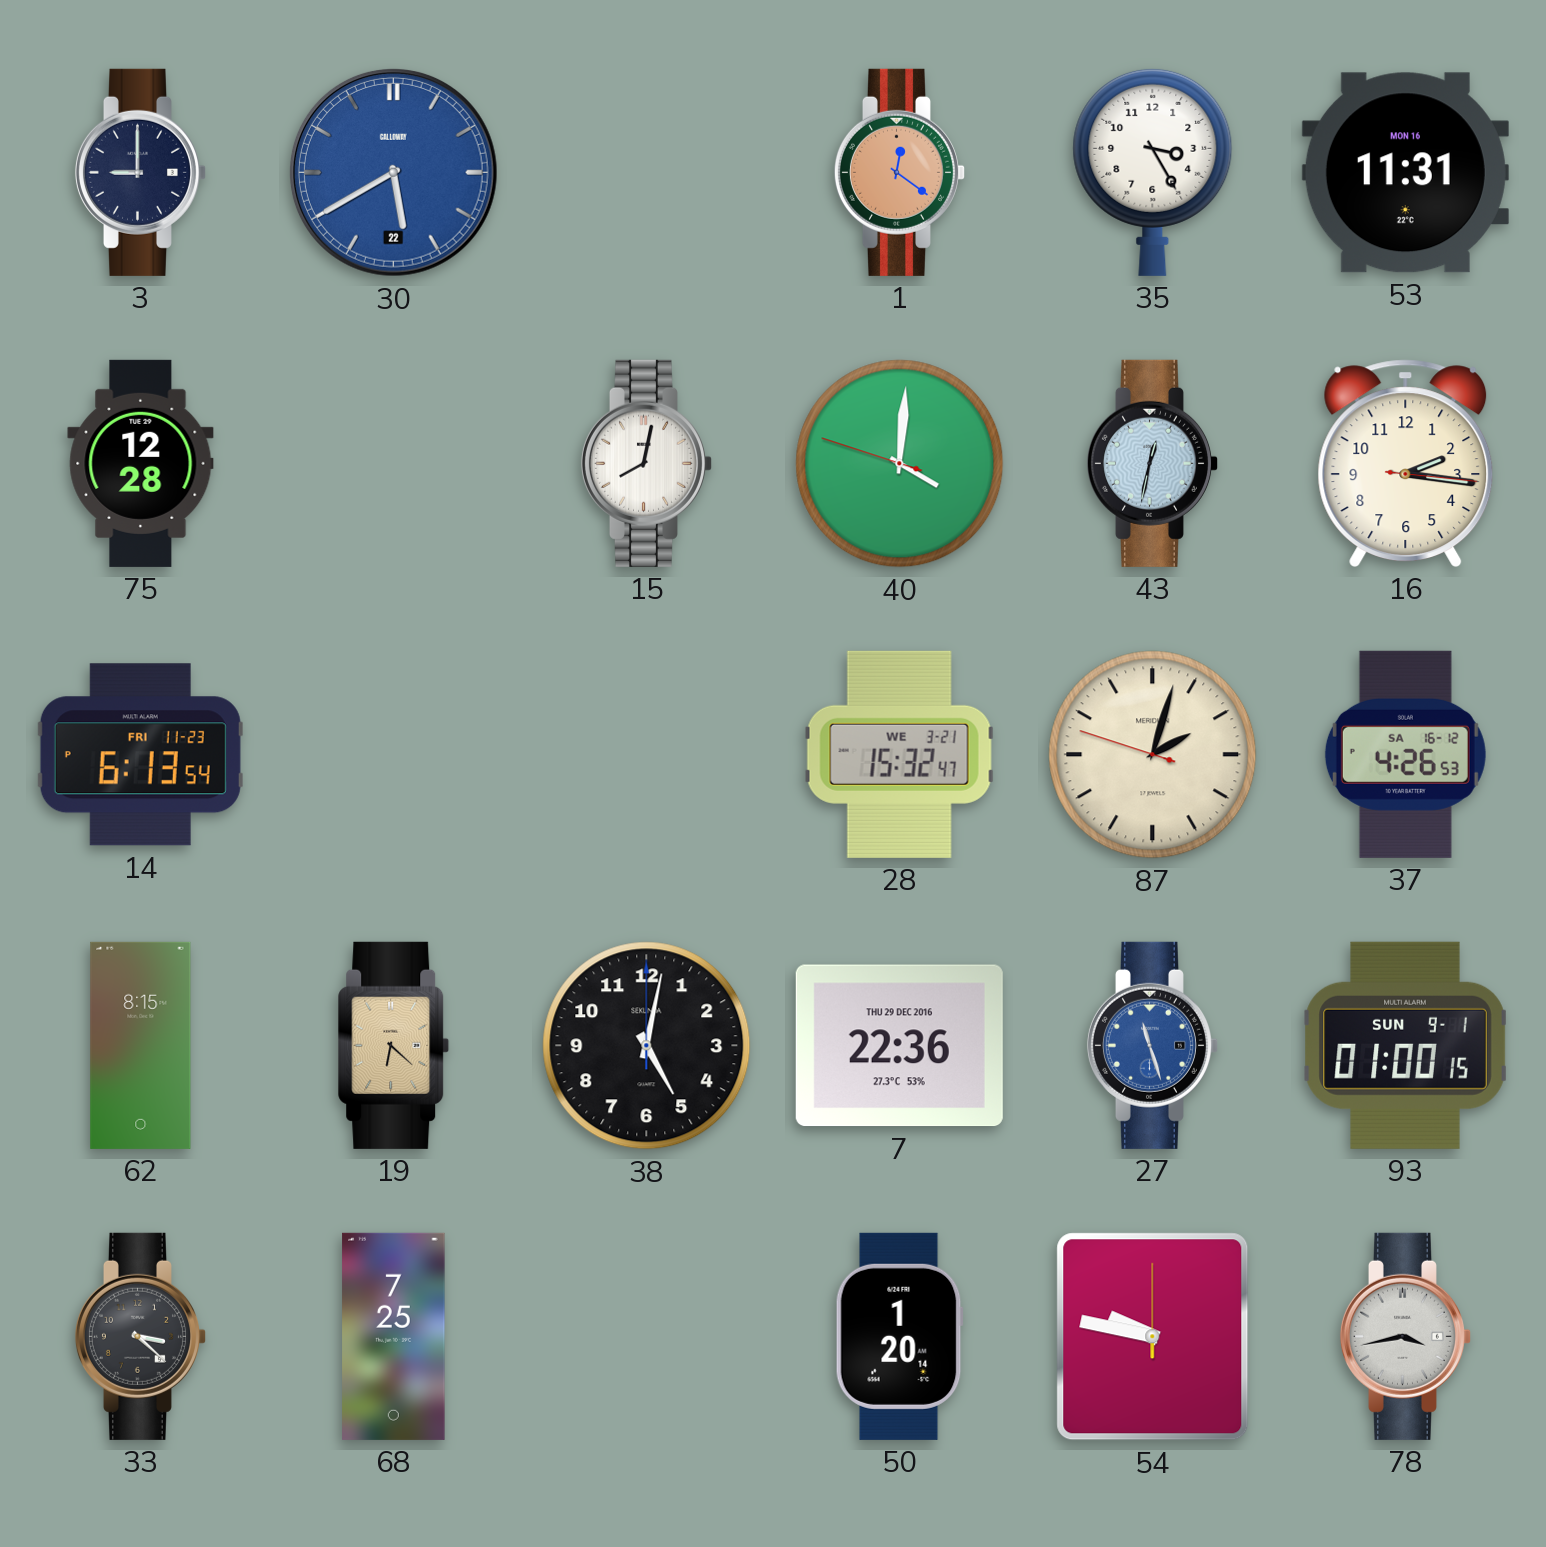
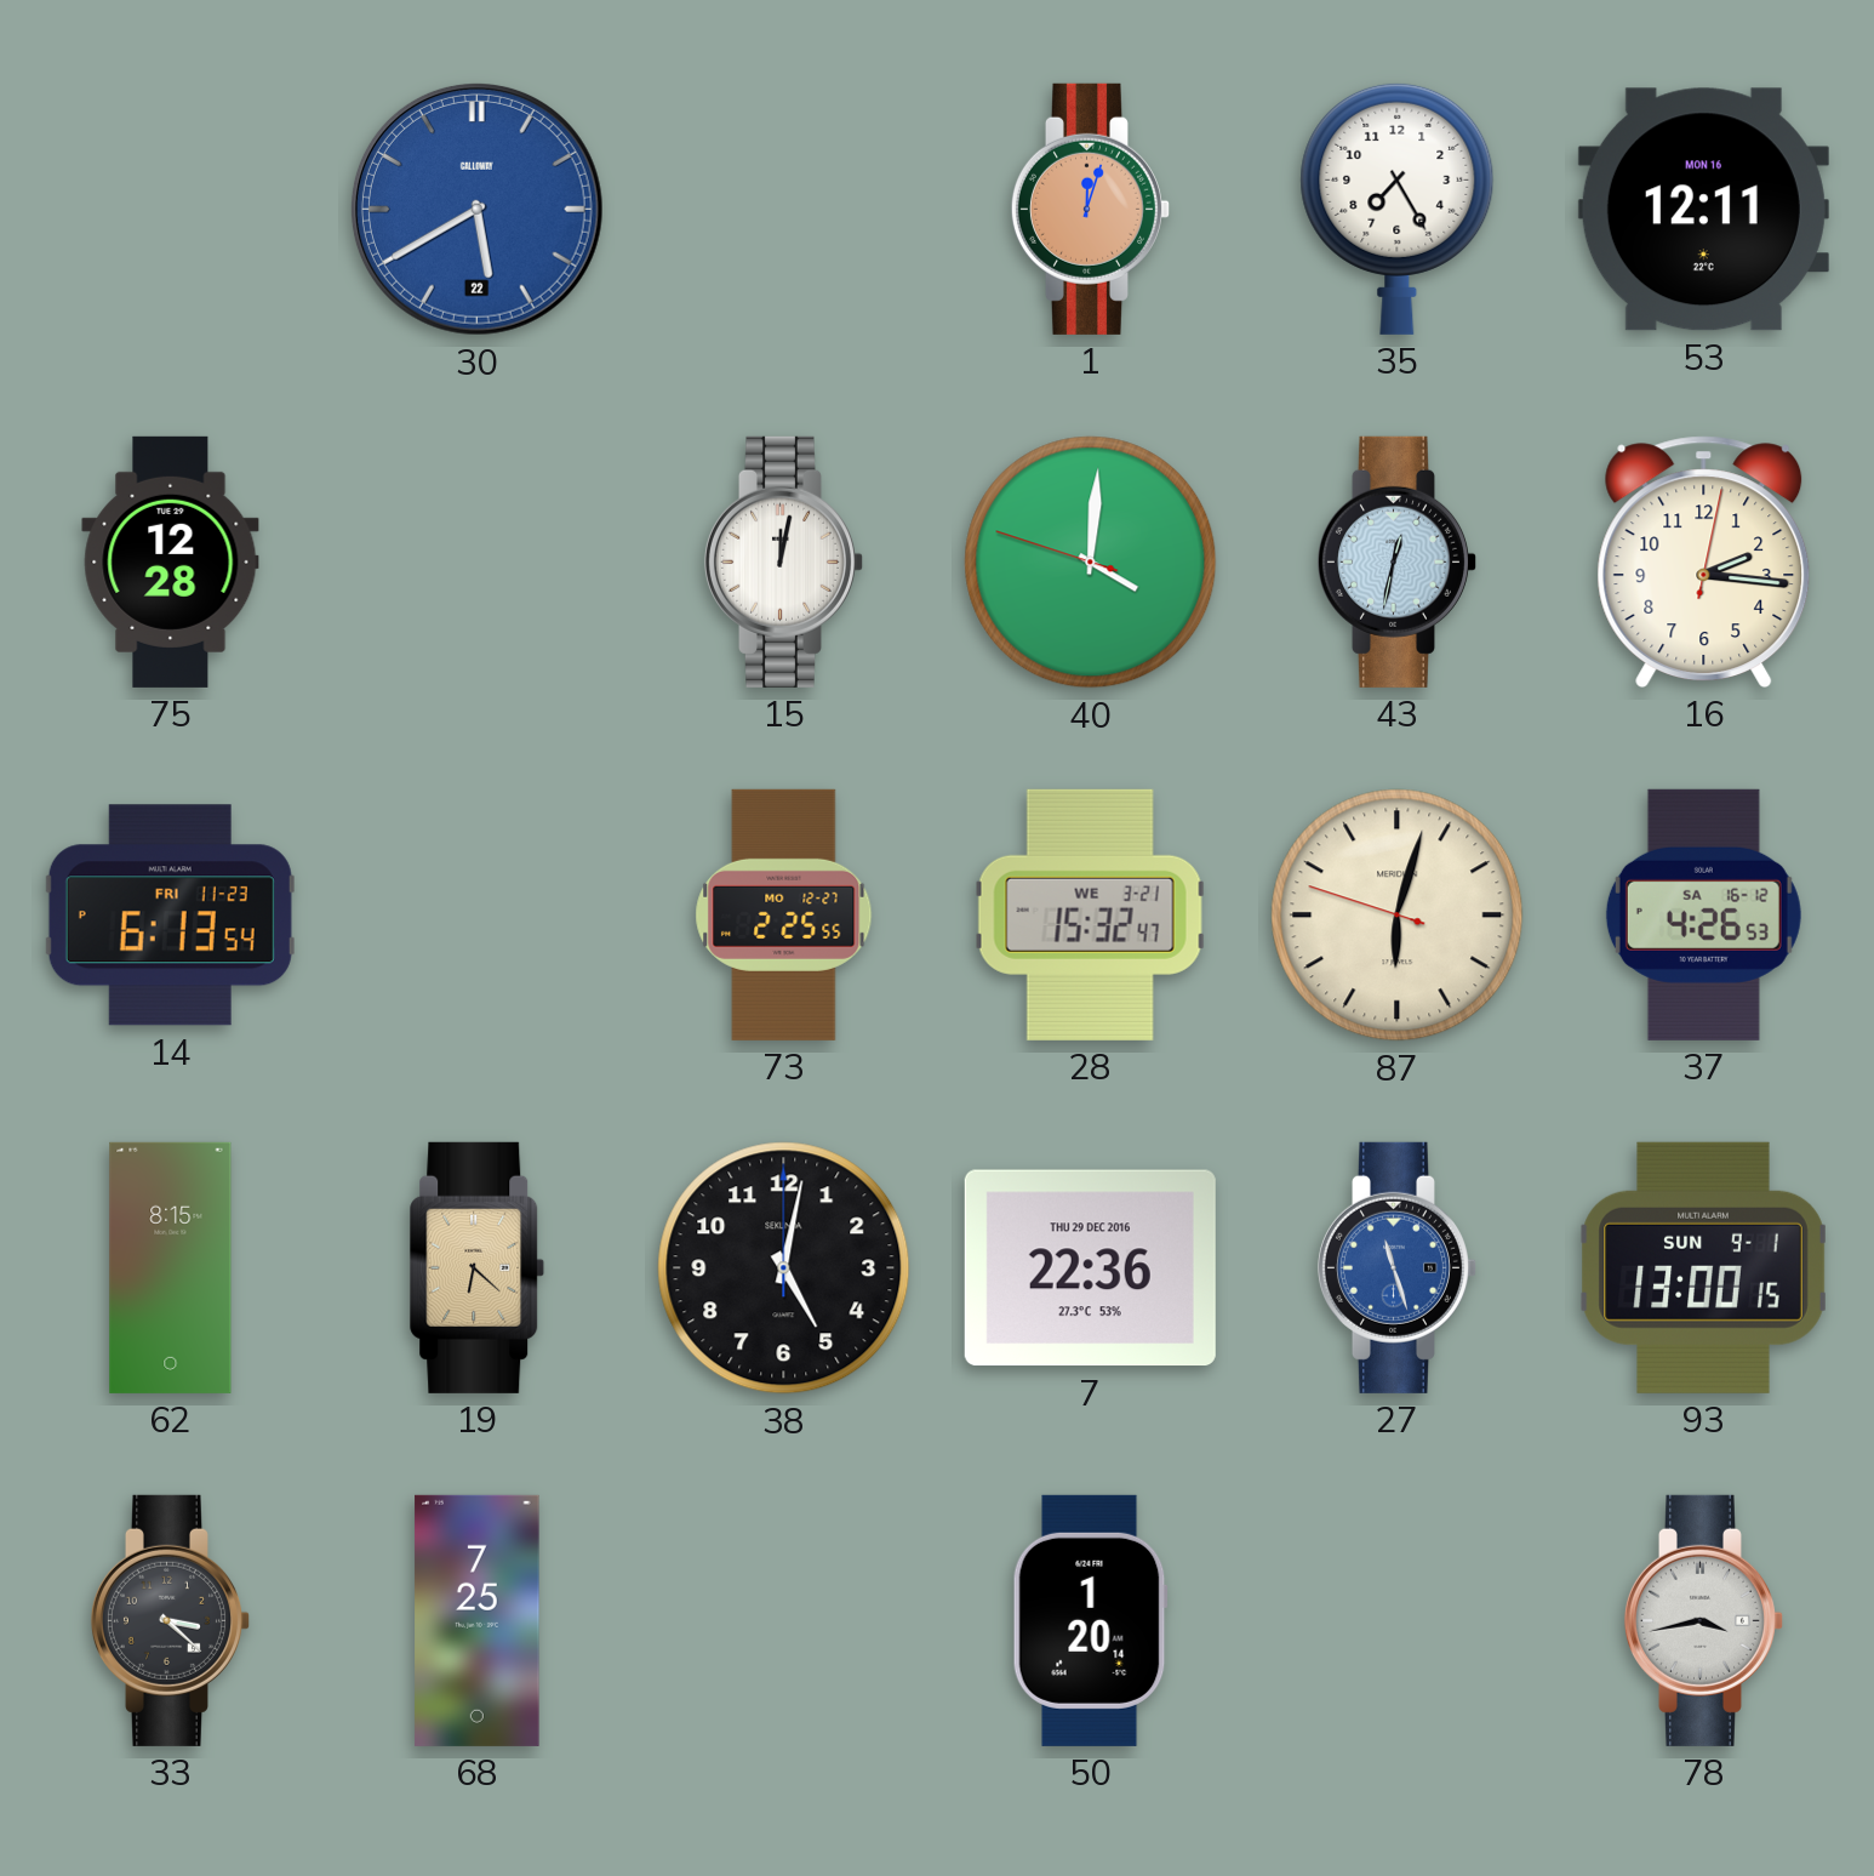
3: 9:00 -> none (140, 172)
1: 12:21 -> 12:03 (1090, 209)
35: 3:25 -> 7:25 (1398, 209)
53: 11:31 -> 12:11 (1703, 210)
15: 8:02 -> 12:02 (783, 561)
16: 2:16:16 -> 2:16:02 (1704, 561)
73: none -> 2:25 (784, 914)
87: 2:02 -> 6:02 (1398, 916)
93: 01:00 -> 13:00 (1704, 1267)
54: 9:47 -> none (1153, 1337)
